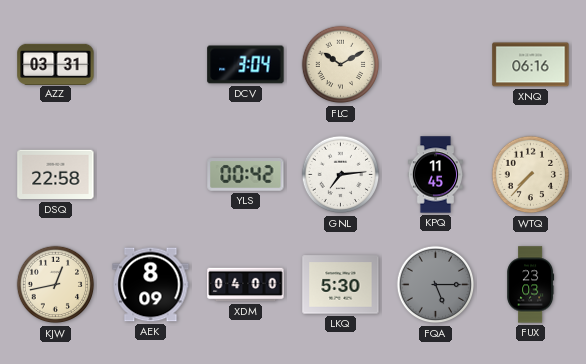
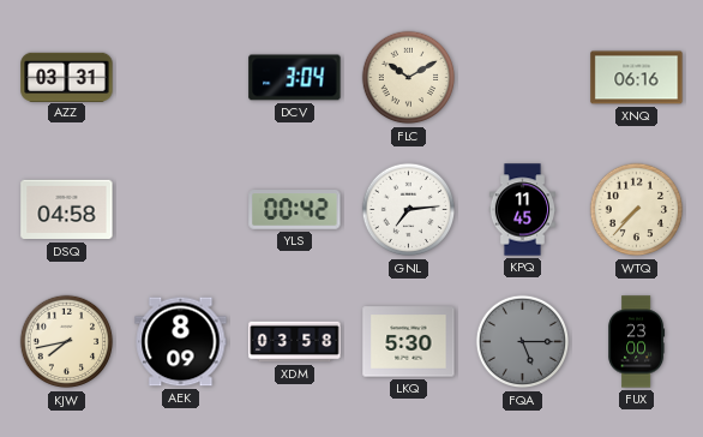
DSQ: 22:58 -> 04:58 (67, 210)
KJW: 12:43 -> 7:43 (67, 342)
XDM: 04:00 -> 03:58 (295, 342)
FUX: 23:03 -> 23:00 (637, 342)
